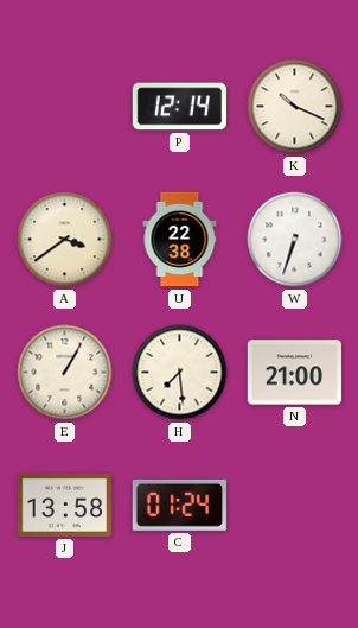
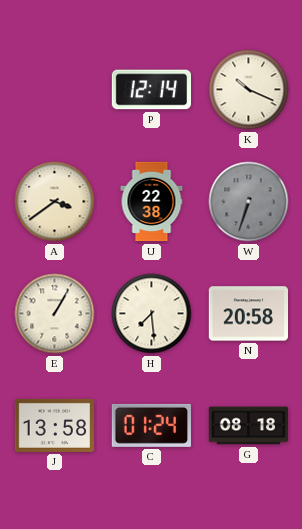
W dial: white -> grey (249, 202)
N: 21:00 -> 20:58 (248, 314)
G: none -> 08:18 (248, 426)
